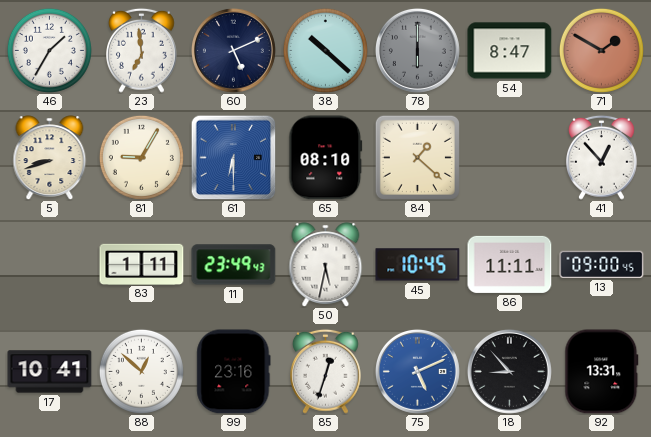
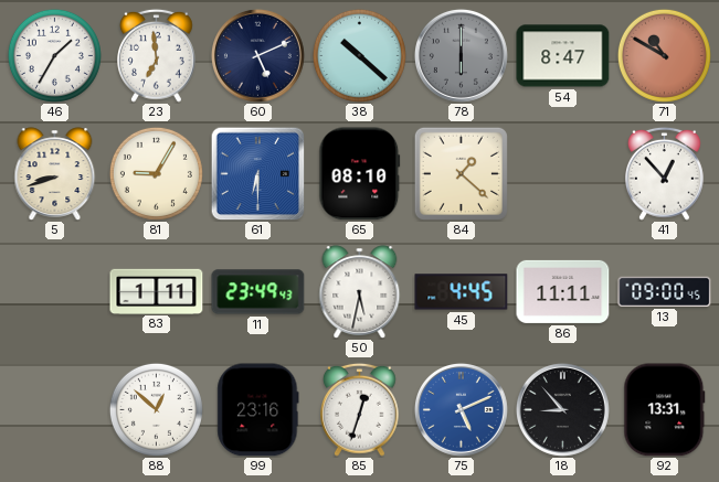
71: 1:50 -> 10:50 (664, 55)
45: 10:45 -> 4:45 (462, 292)
17: 10:41 -> none (50, 372)
